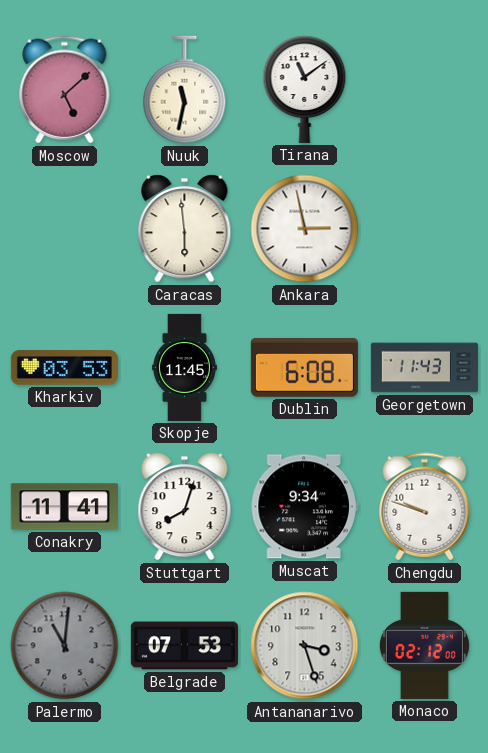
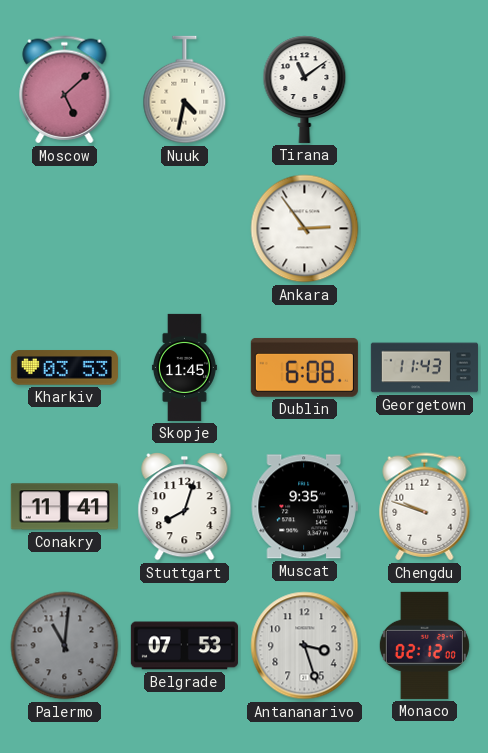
Nuuk: 11:32 -> 4:32 (185, 90)
Caracas: 5:59 -> none (185, 229)
Ankara: 2:58 -> 2:54 (305, 229)
Muscat: 9:34 -> 9:35 (304, 507)
